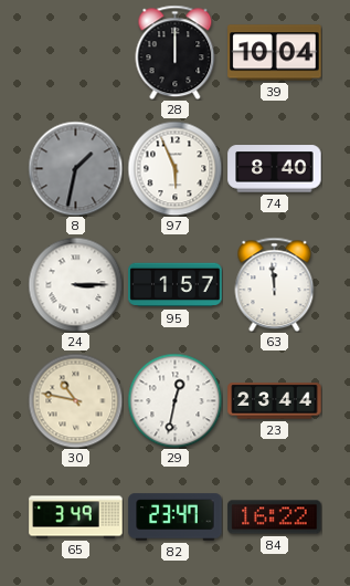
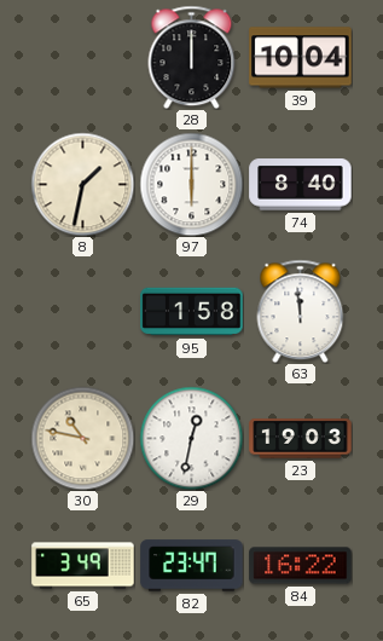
8 dial: grey -> cream (82, 184)
97: 5:56 -> 6:00 (191, 184)
24: 3:15 -> none (75, 284)
95: 1:57 -> 1:58 (192, 312)
23: 23:44 -> 19:03 (301, 439)
